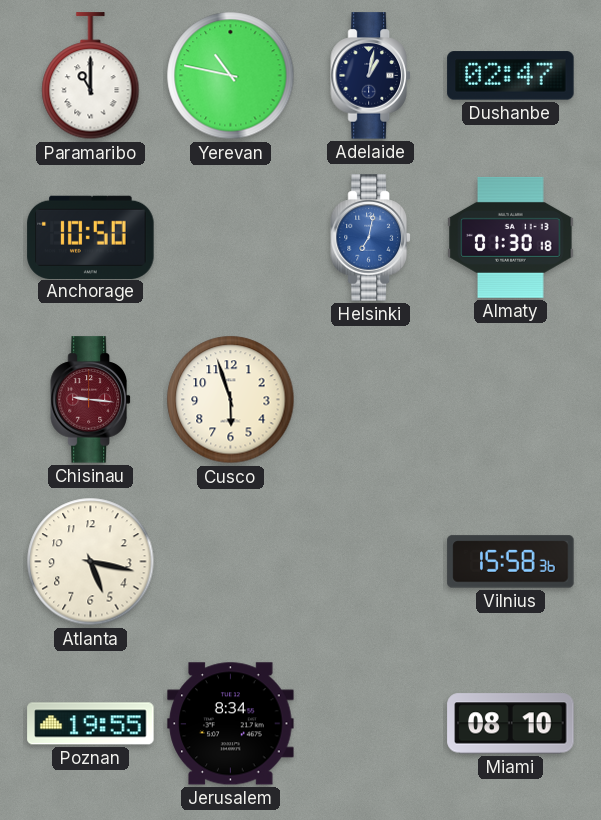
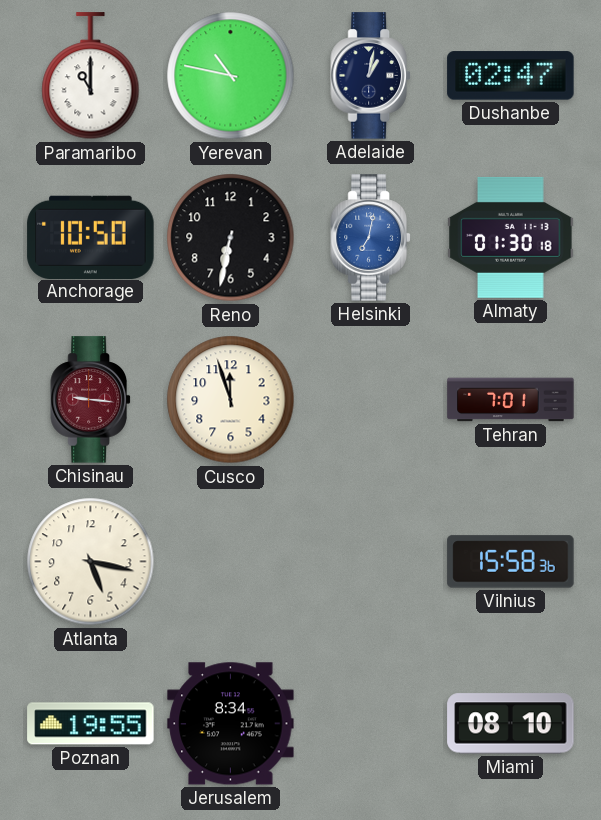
Reno: none -> 6:32 (231, 238)
Cusco: 5:57 -> 11:57 (231, 400)
Tehran: none -> 7:01 (511, 400)
